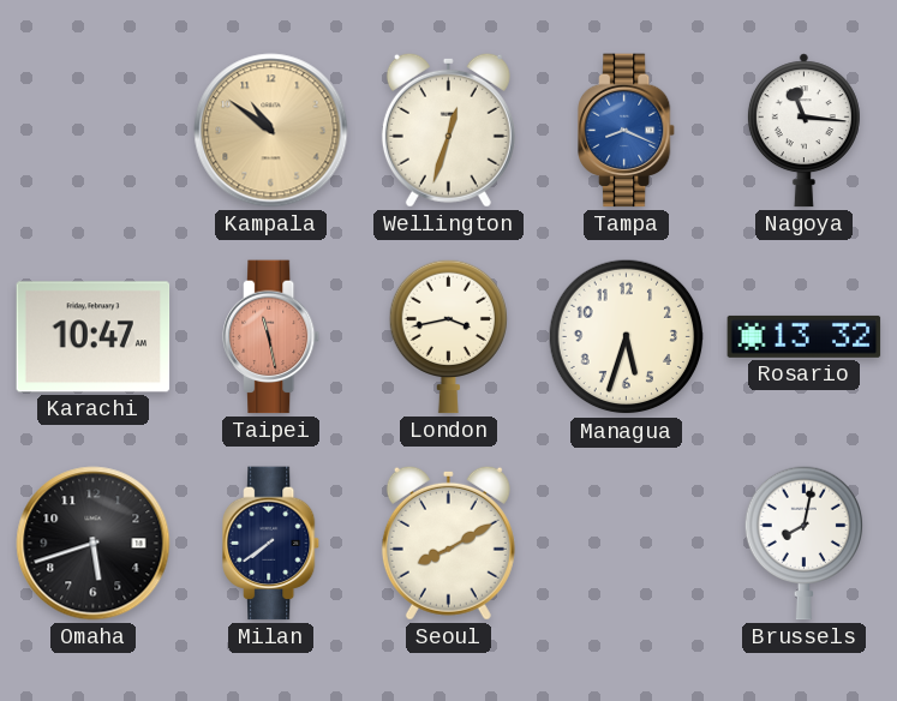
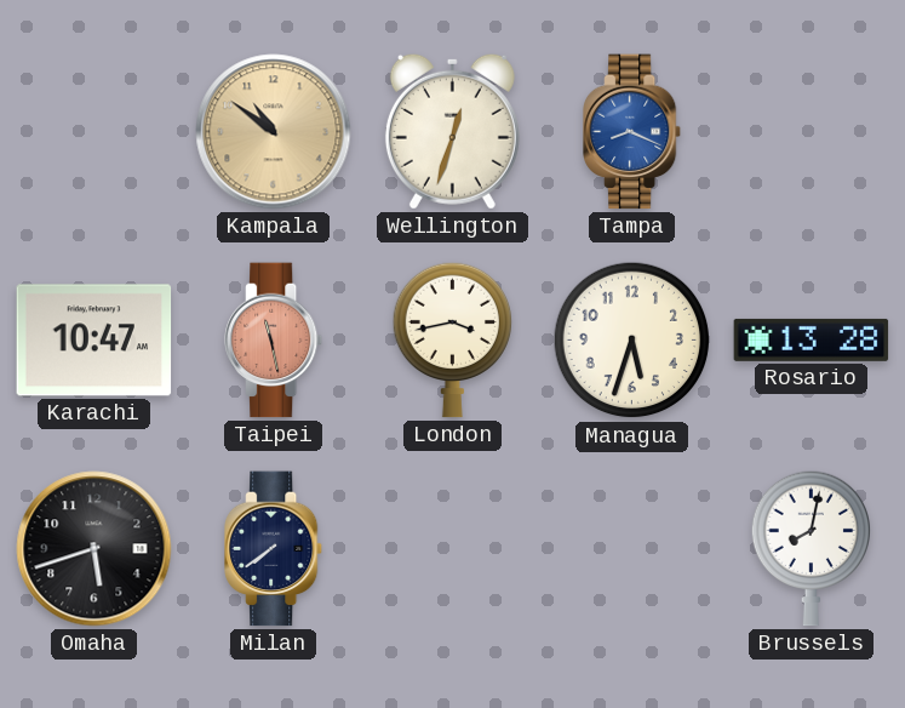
Nagoya: 11:16 -> none (803, 131)
Rosario: 13:32 -> 13:28 (812, 339)
Seoul: 8:10 -> none (448, 543)
